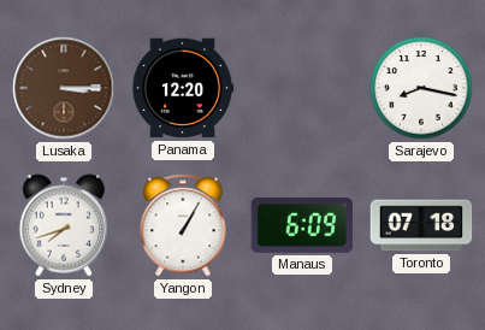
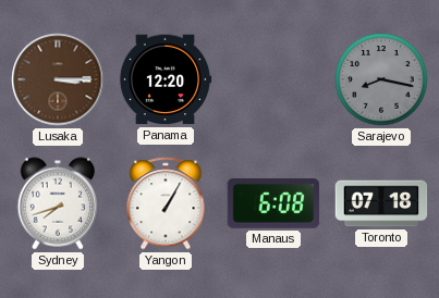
Sarajevo dial: white -> grey (381, 79)
Manaus: 6:09 -> 6:08 (273, 203)
